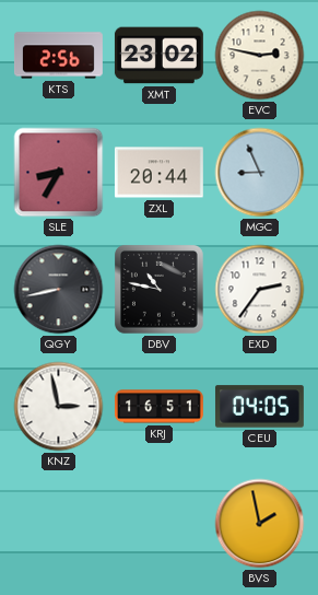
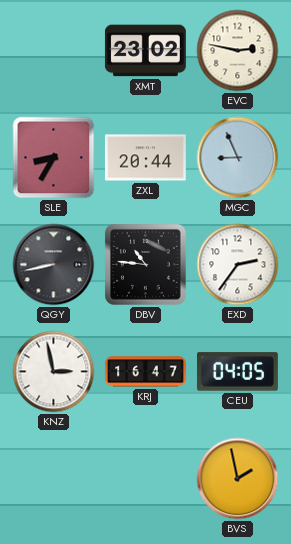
KTS: 2:56 -> none (59, 56)
DBV: 10:47 -> 10:46 (146, 265)
KRJ: 16:51 -> 16:47 (145, 372)
